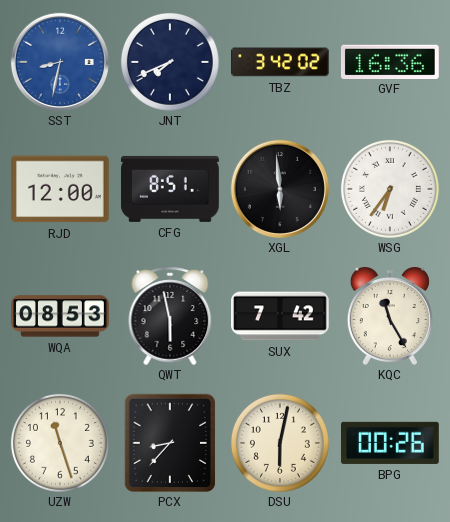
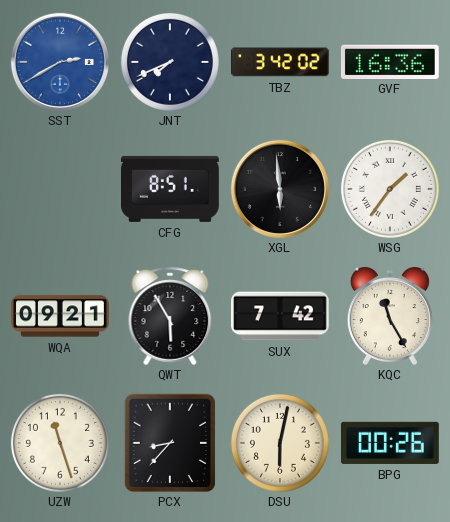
SST: 8:32 -> 2:40 (60, 62)
RJD: 12:00 -> none (60, 189)
WSG: 6:36 -> 1:36 (390, 189)
WQA: 08:53 -> 09:21 (61, 316)
QWT: 5:58 -> 5:55 (170, 316)
